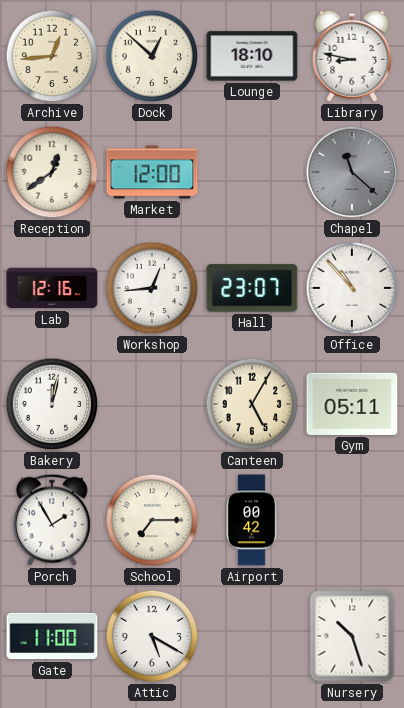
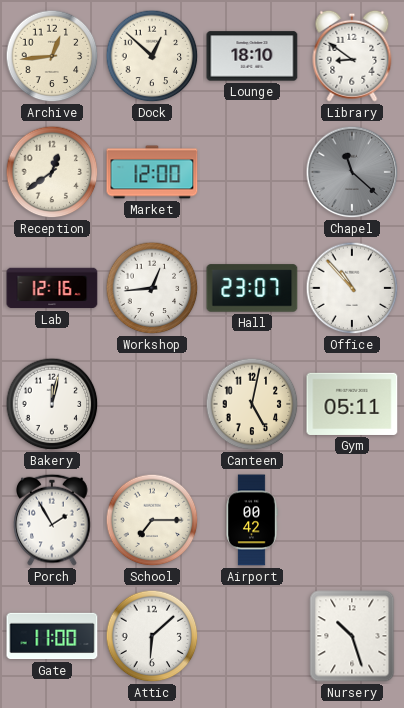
Library: 8:47 -> 8:51 (352, 56)
Canteen: 5:05 -> 5:02 (252, 404)
Attic: 5:20 -> 6:08 (152, 636)
